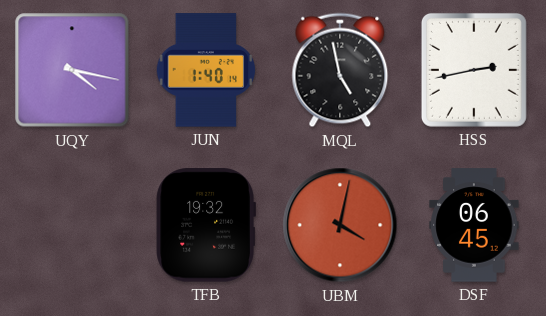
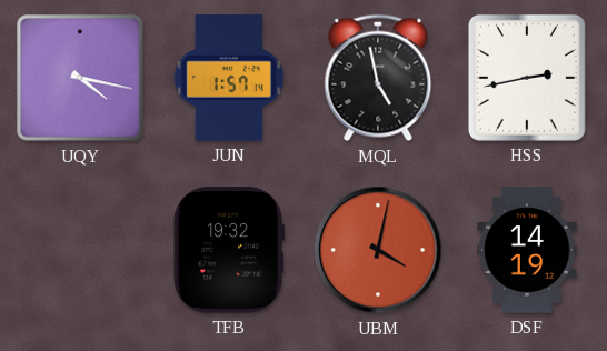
JUN: 1:40 -> 1:57 (229, 78)
DSF: 06:45 -> 14:19 (527, 250)
